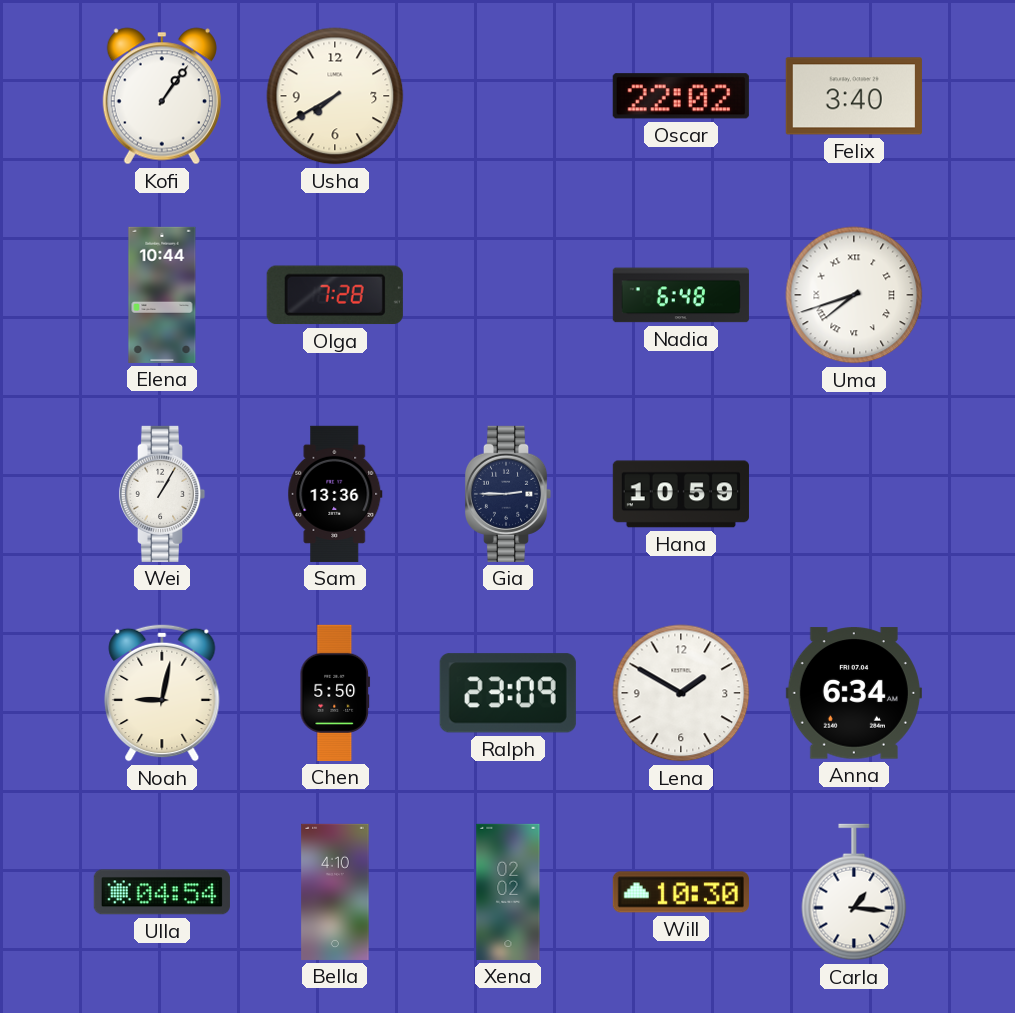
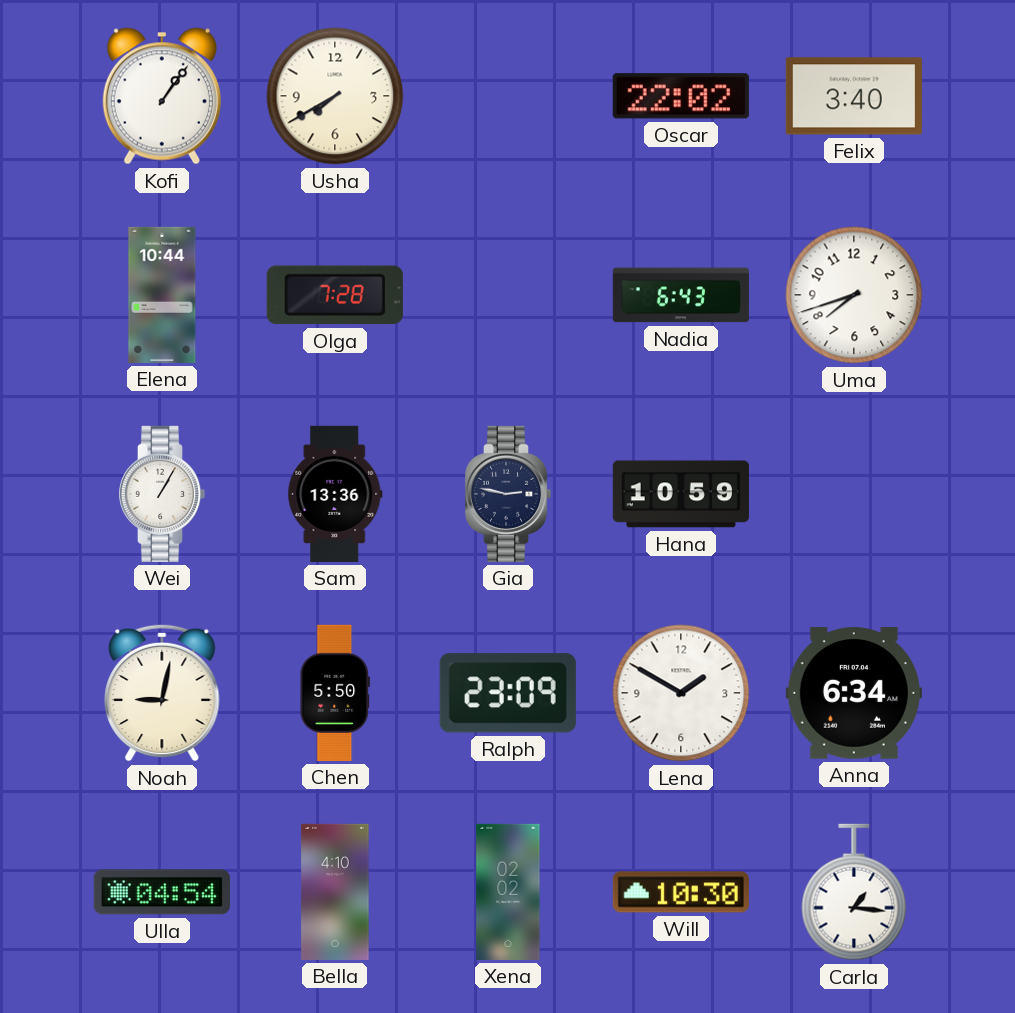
Nadia: 6:48 -> 6:43 (681, 295)
Uma numerals: Roman -> Arabic (854, 295)
Gia: 2:45 -> 2:47 (508, 494)
